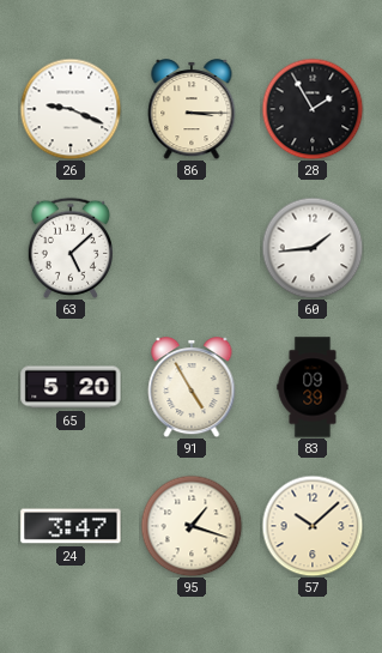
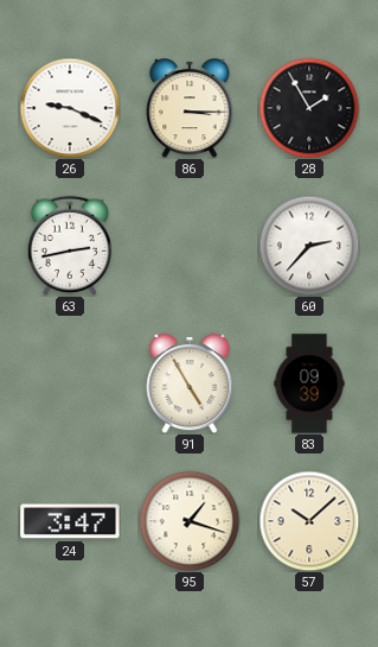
63: 5:08 -> 2:43 (70, 246)
60: 1:44 -> 2:37 (309, 246)
65: 5:20 -> none (71, 387)
